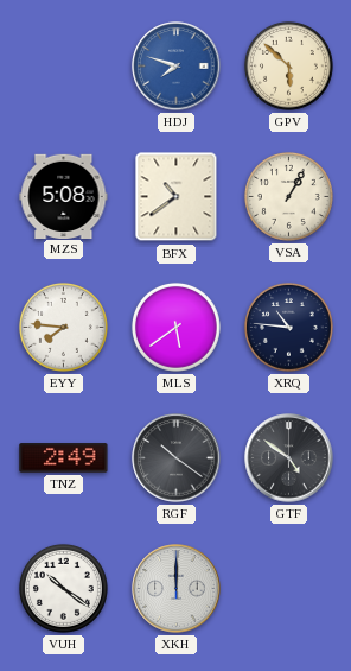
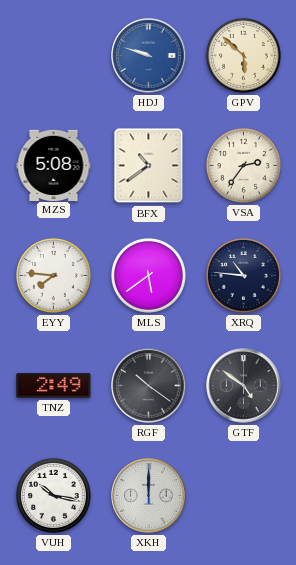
HDJ: 7:48 -> 9:48 (149, 56)
VSA: 1:05 -> 2:36 (243, 165)
VUH: 10:21 -> 10:17 (53, 495)
